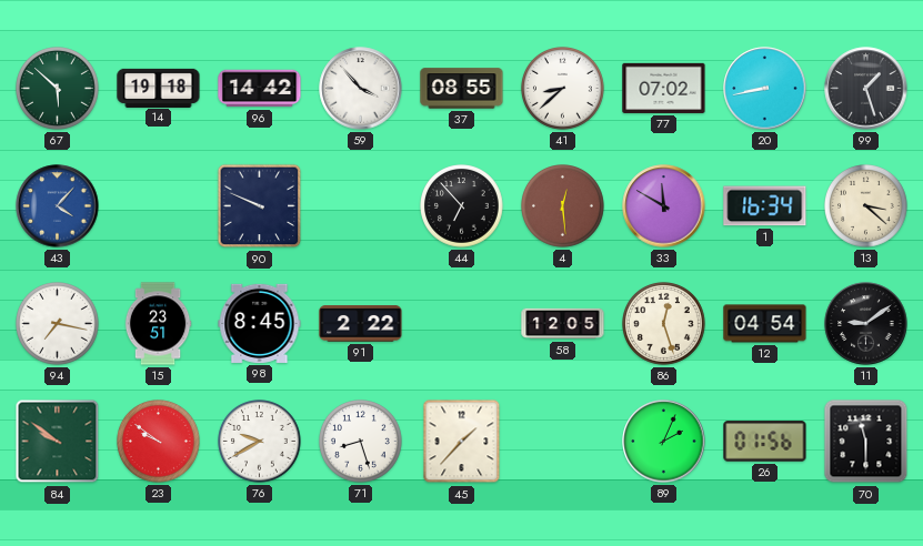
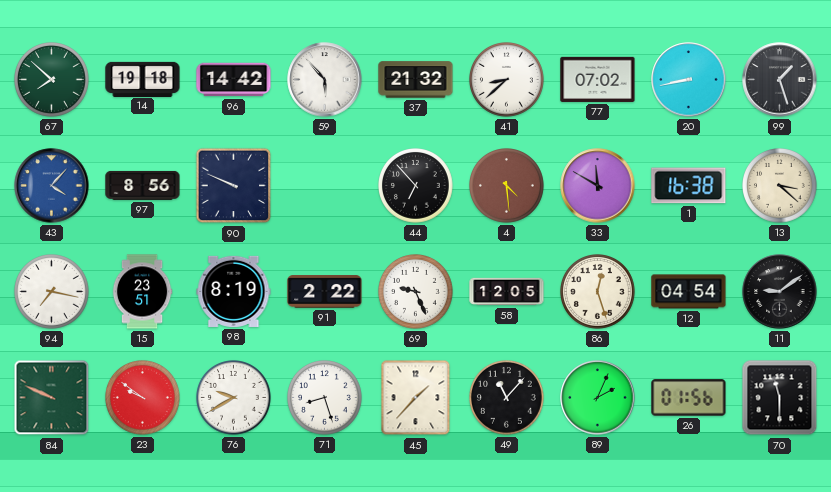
67: 5:52 -> 7:52 (52, 80)
59: 3:53 -> 5:53 (325, 80)
37: 08:55 -> 21:32 (416, 80)
97: none -> 8:56 (143, 185)
4: 12:29 -> 4:29 (507, 186)
1: 16:34 -> 16:38 (689, 186)
98: 8:45 -> 8:19 (234, 291)
69: none -> 9:26 (416, 292)
84: 9:51 -> 9:49 (52, 398)
49: none -> 11:07 (507, 398)
